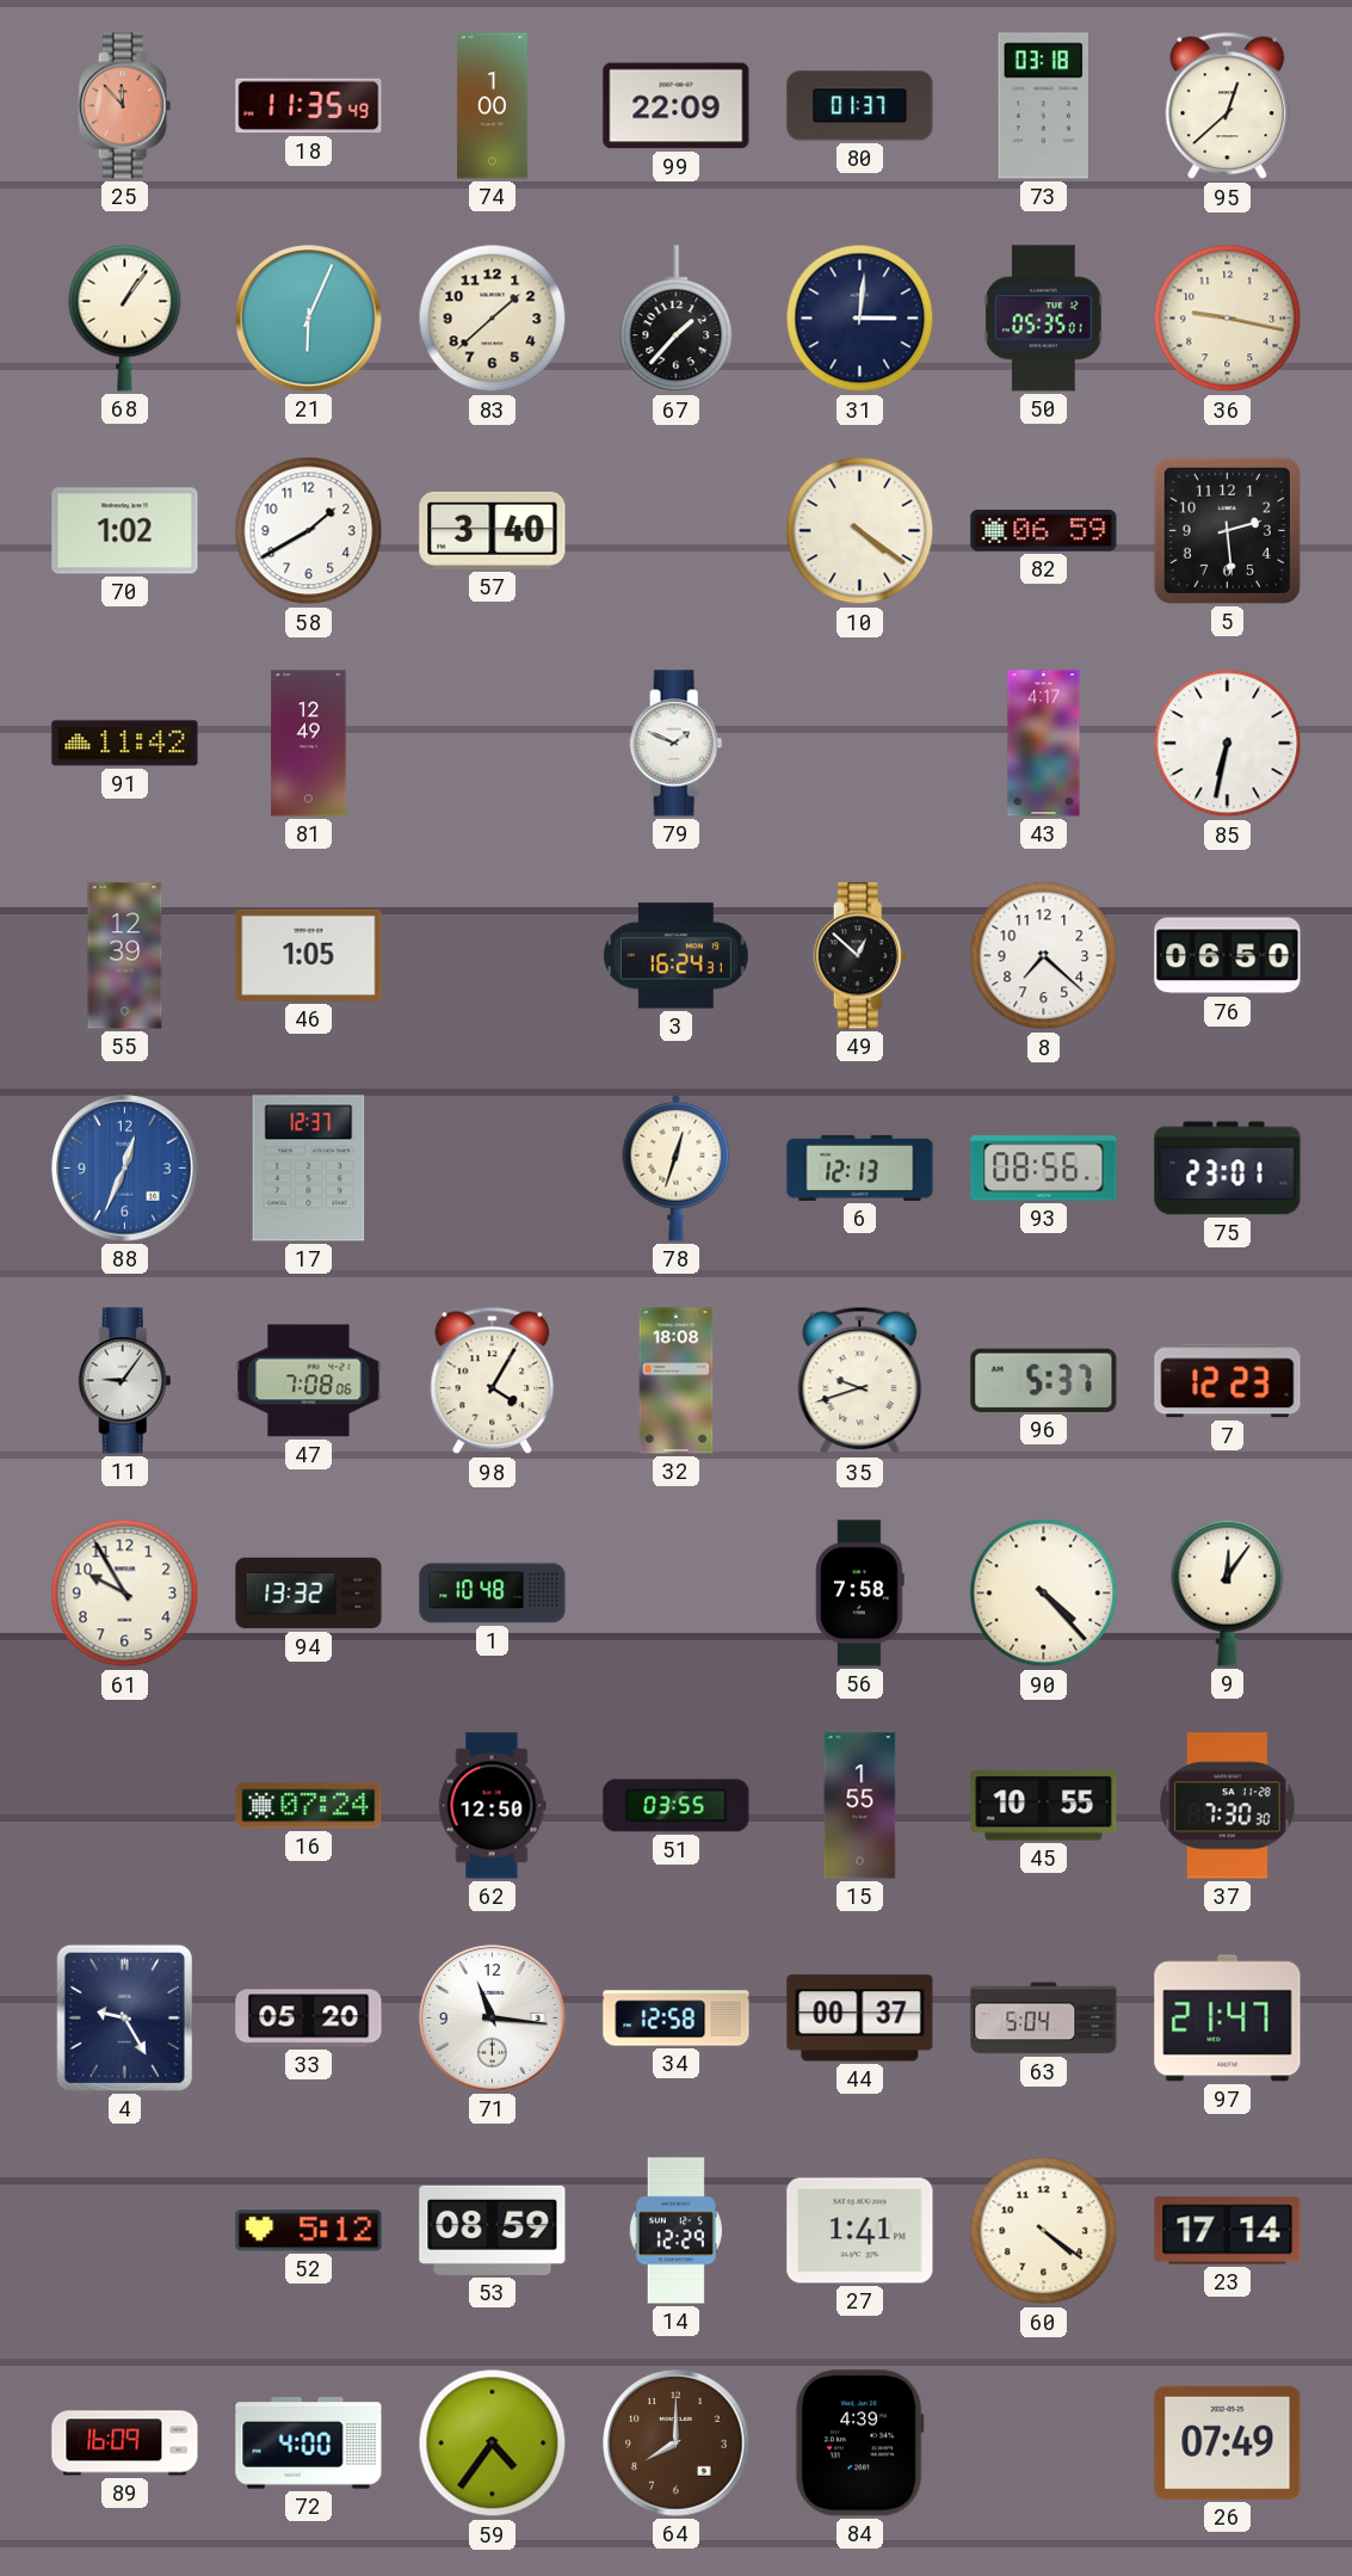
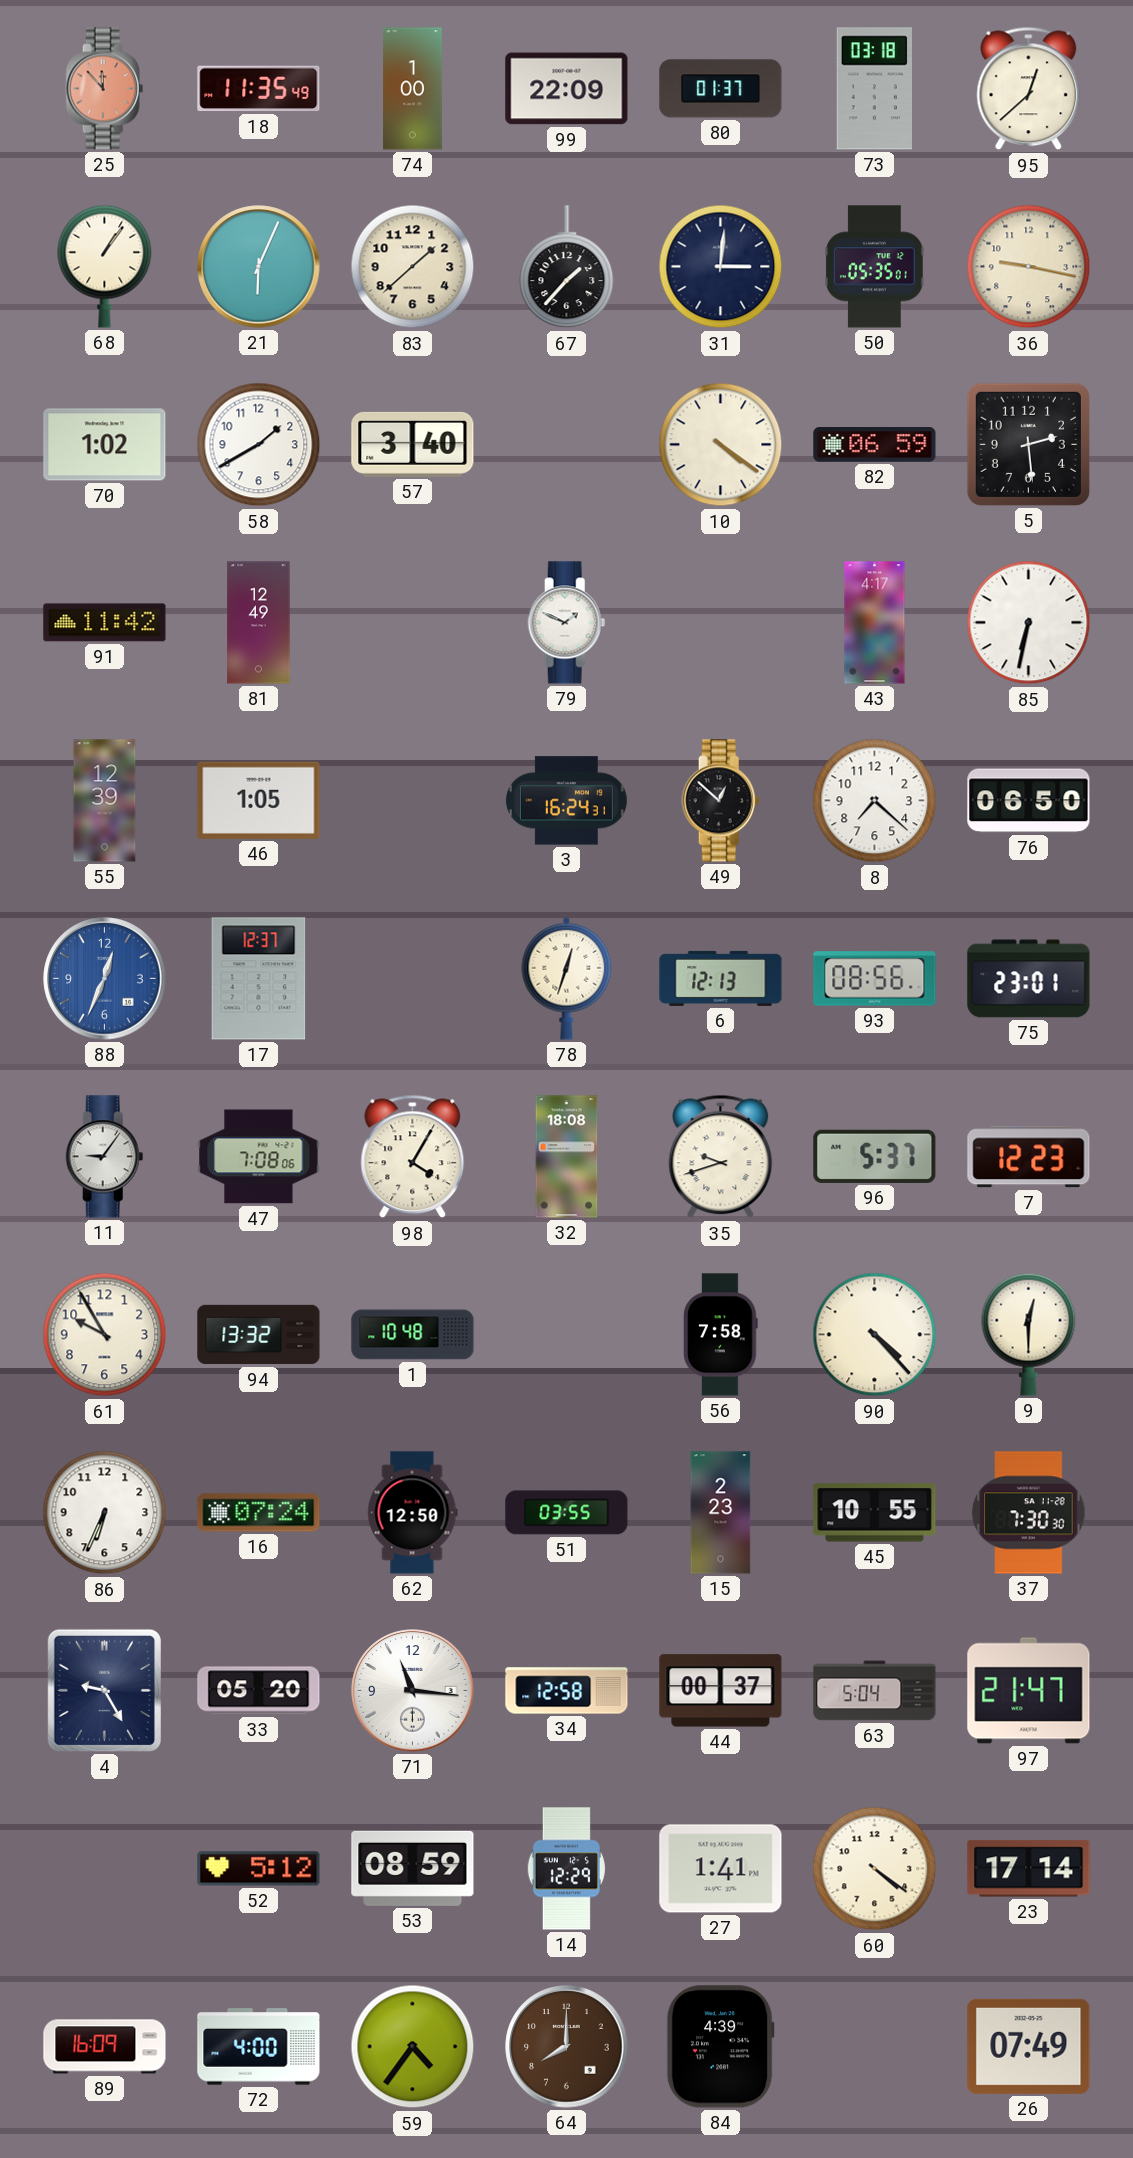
9: 12:06 -> 12:30 (1029, 1334)
86: none -> 6:34 (105, 1513)
15: 1:55 -> 2:23 (721, 1513)
